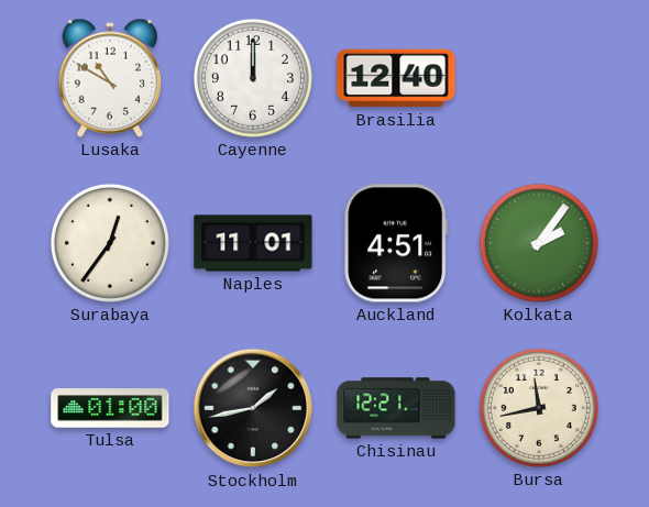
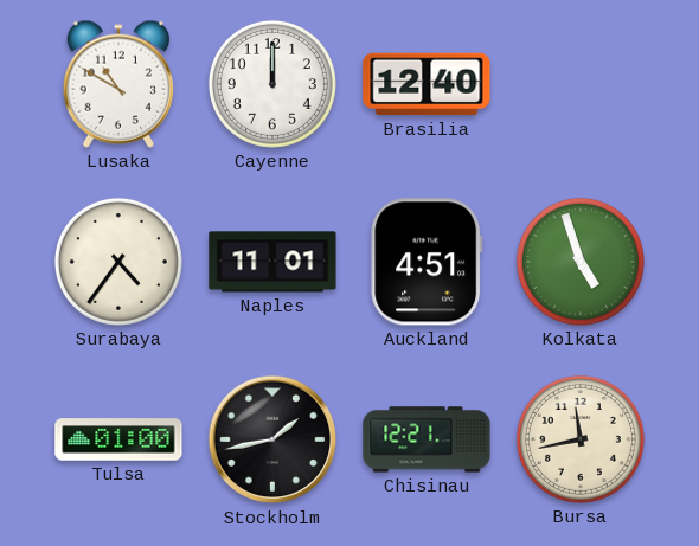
Surabaya: 12:36 -> 4:36 (118, 262)
Kolkata: 2:06 -> 4:57 (581, 262)
